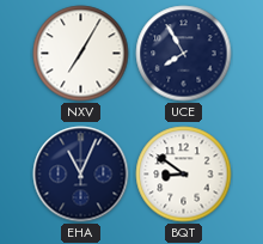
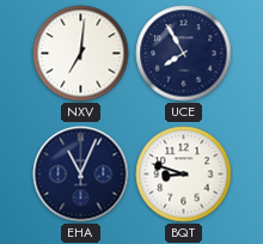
NXV: 7:05 -> 7:01 (81, 54)
BQT: 8:51 -> 8:48 (184, 175)
